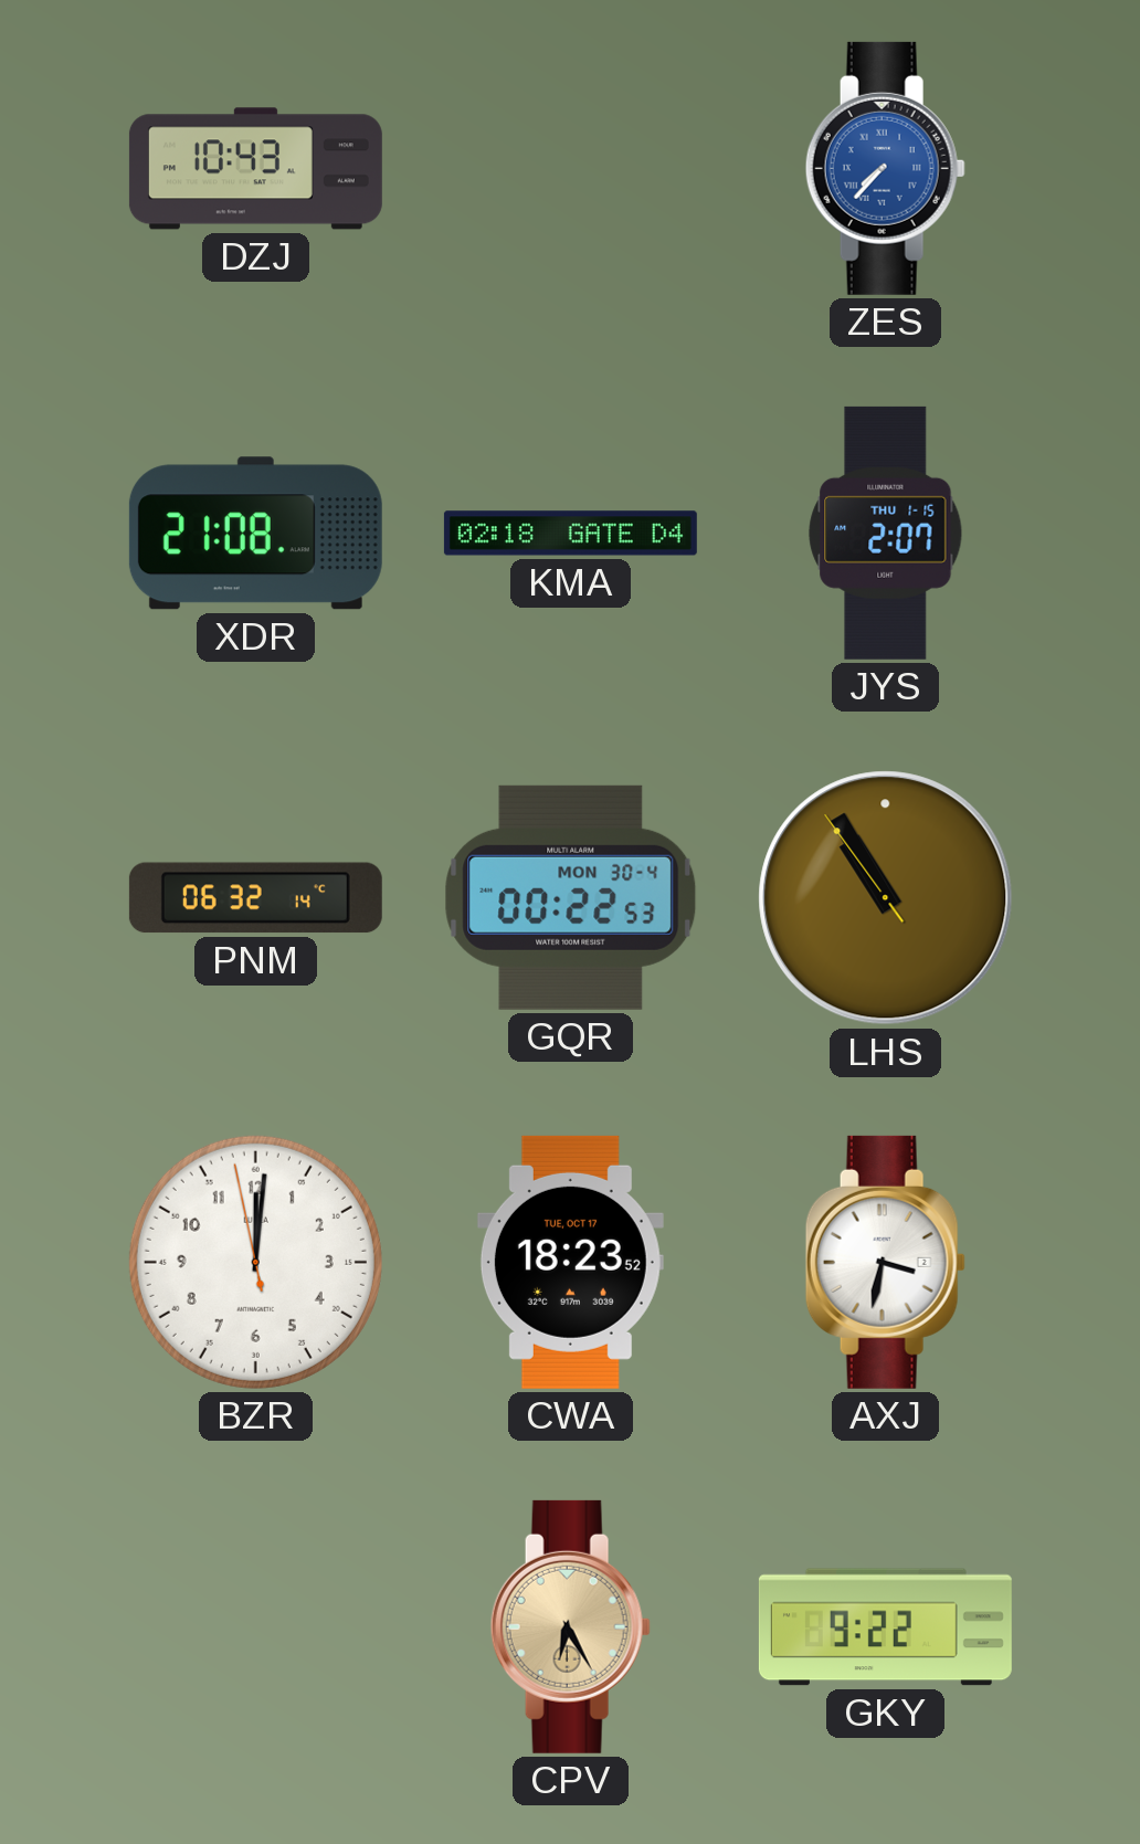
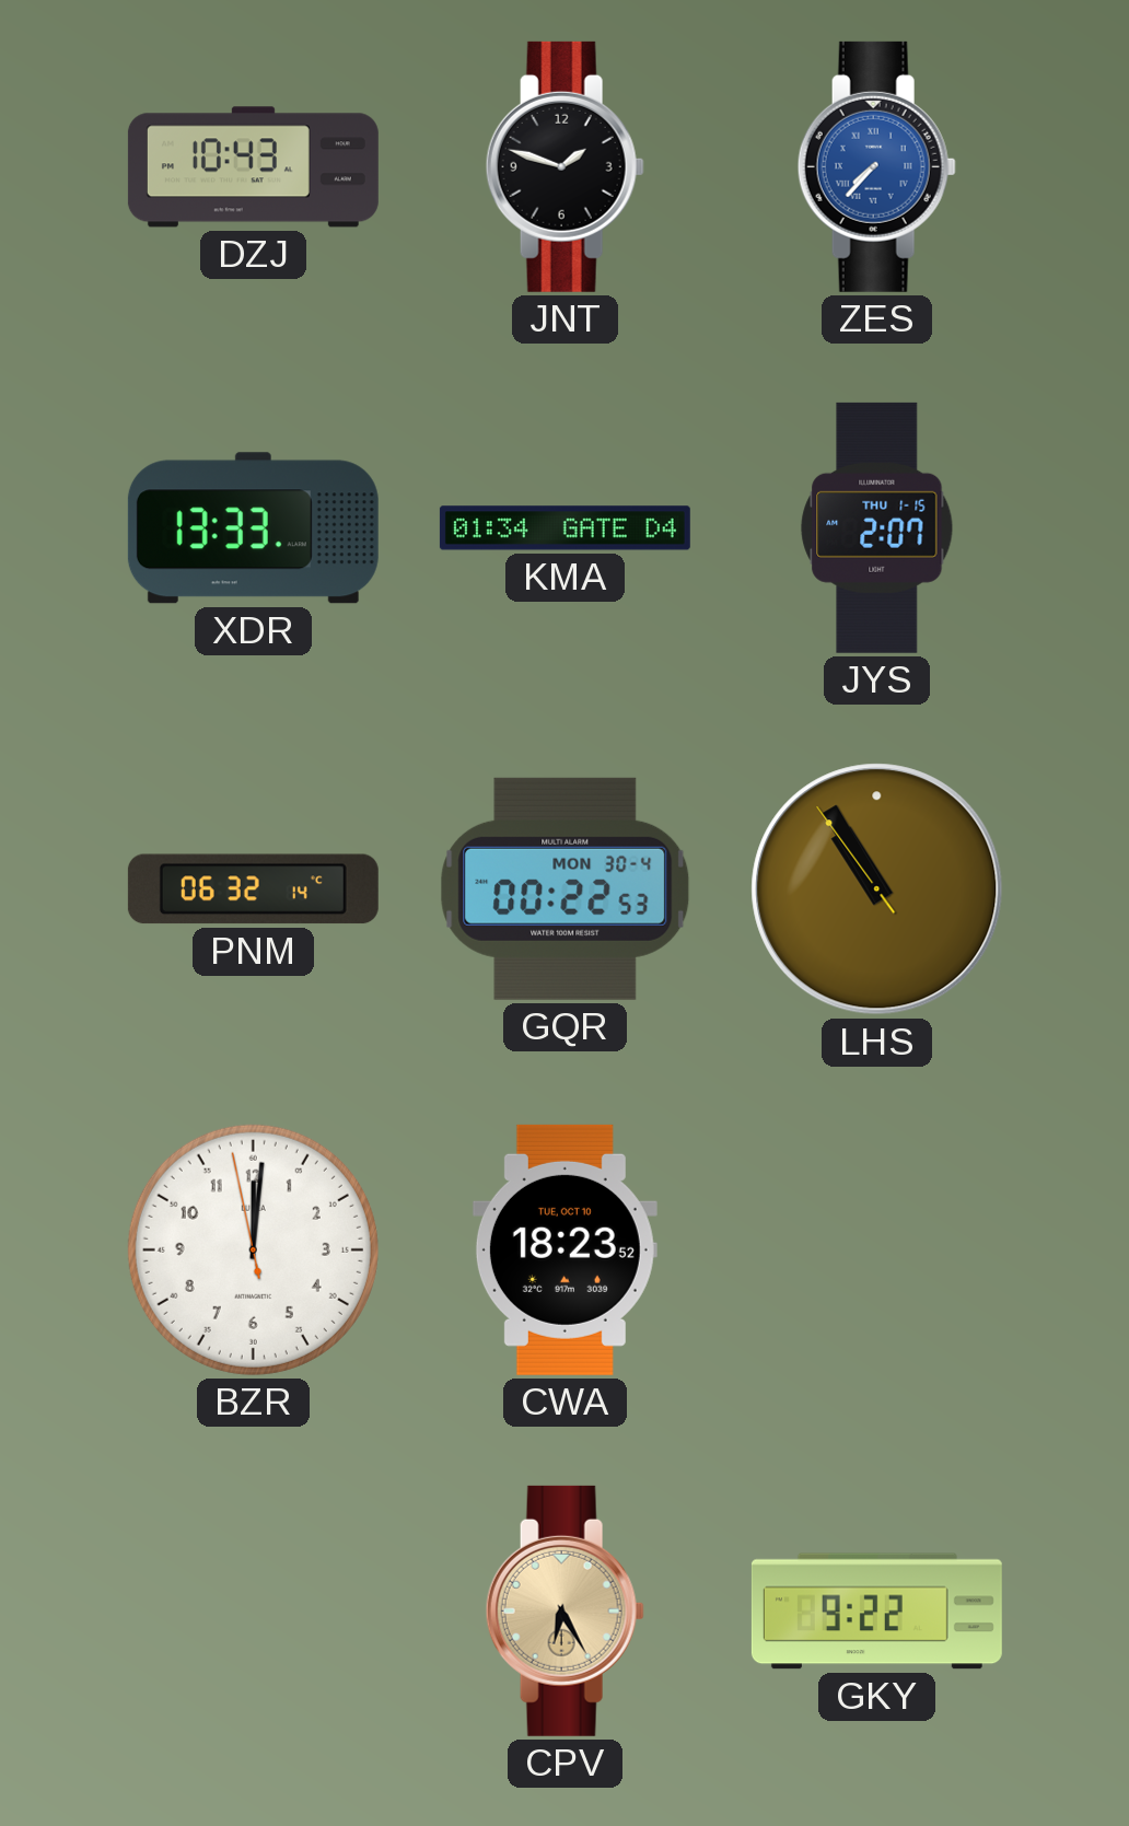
JNT: none -> 1:48 (564, 166)
XDR: 21:08 -> 13:33 (253, 528)
KMA: 02:18 -> 01:34 (564, 528)
CWA date: TUE, OCT 17 -> TUE, OCT 10 (564, 1249)
AXJ: 3:32 -> none (885, 1262)
